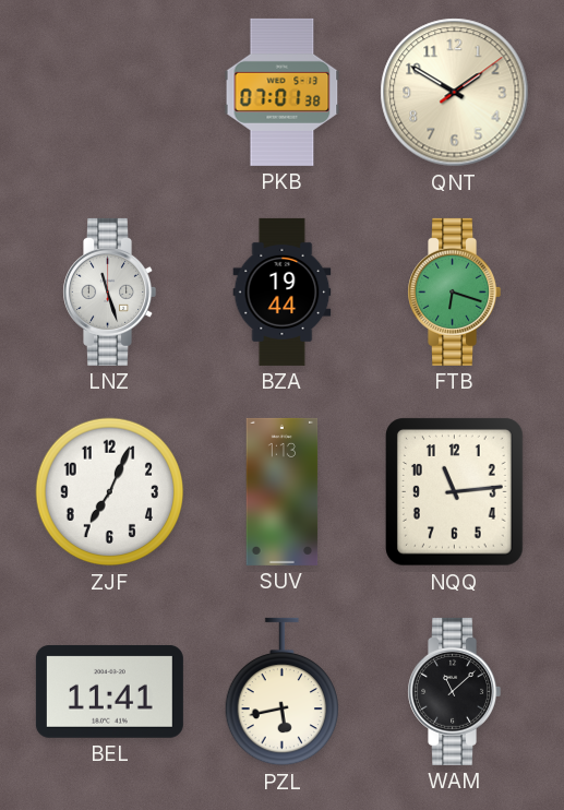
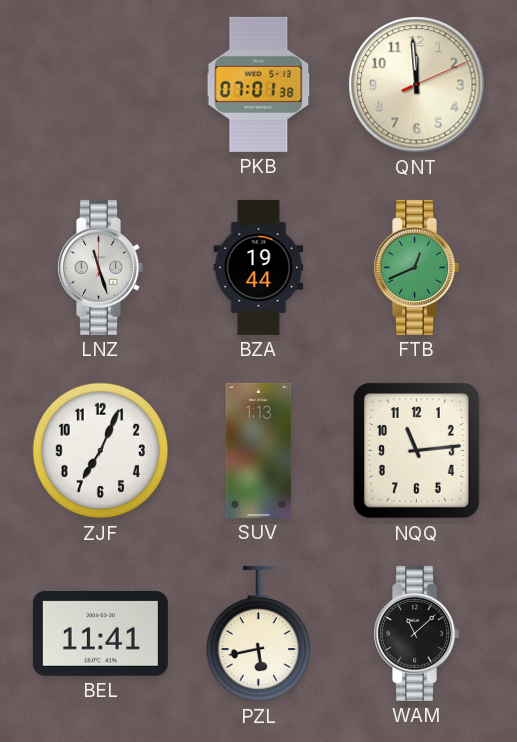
QNT: 1:50 -> 11:59 (417, 85)
FTB: 6:18 -> 12:41 (417, 267)
